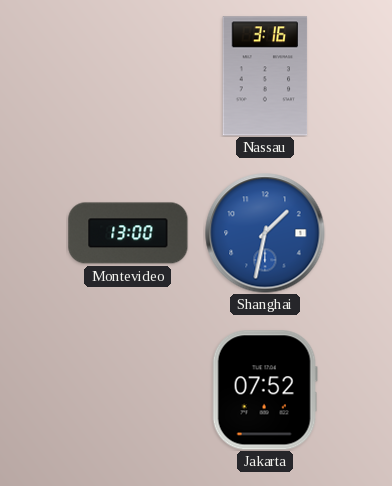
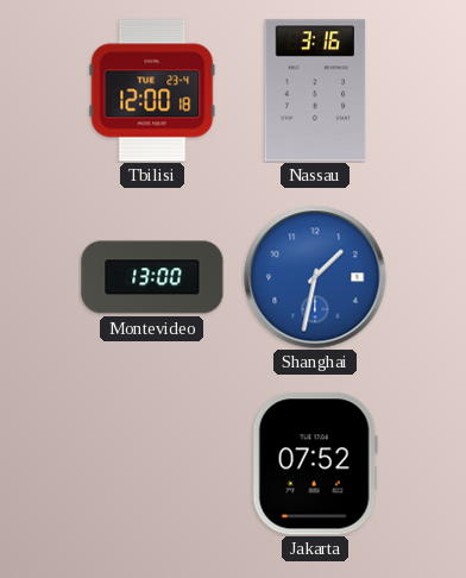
Tbilisi: none -> 12:00 (152, 90)
